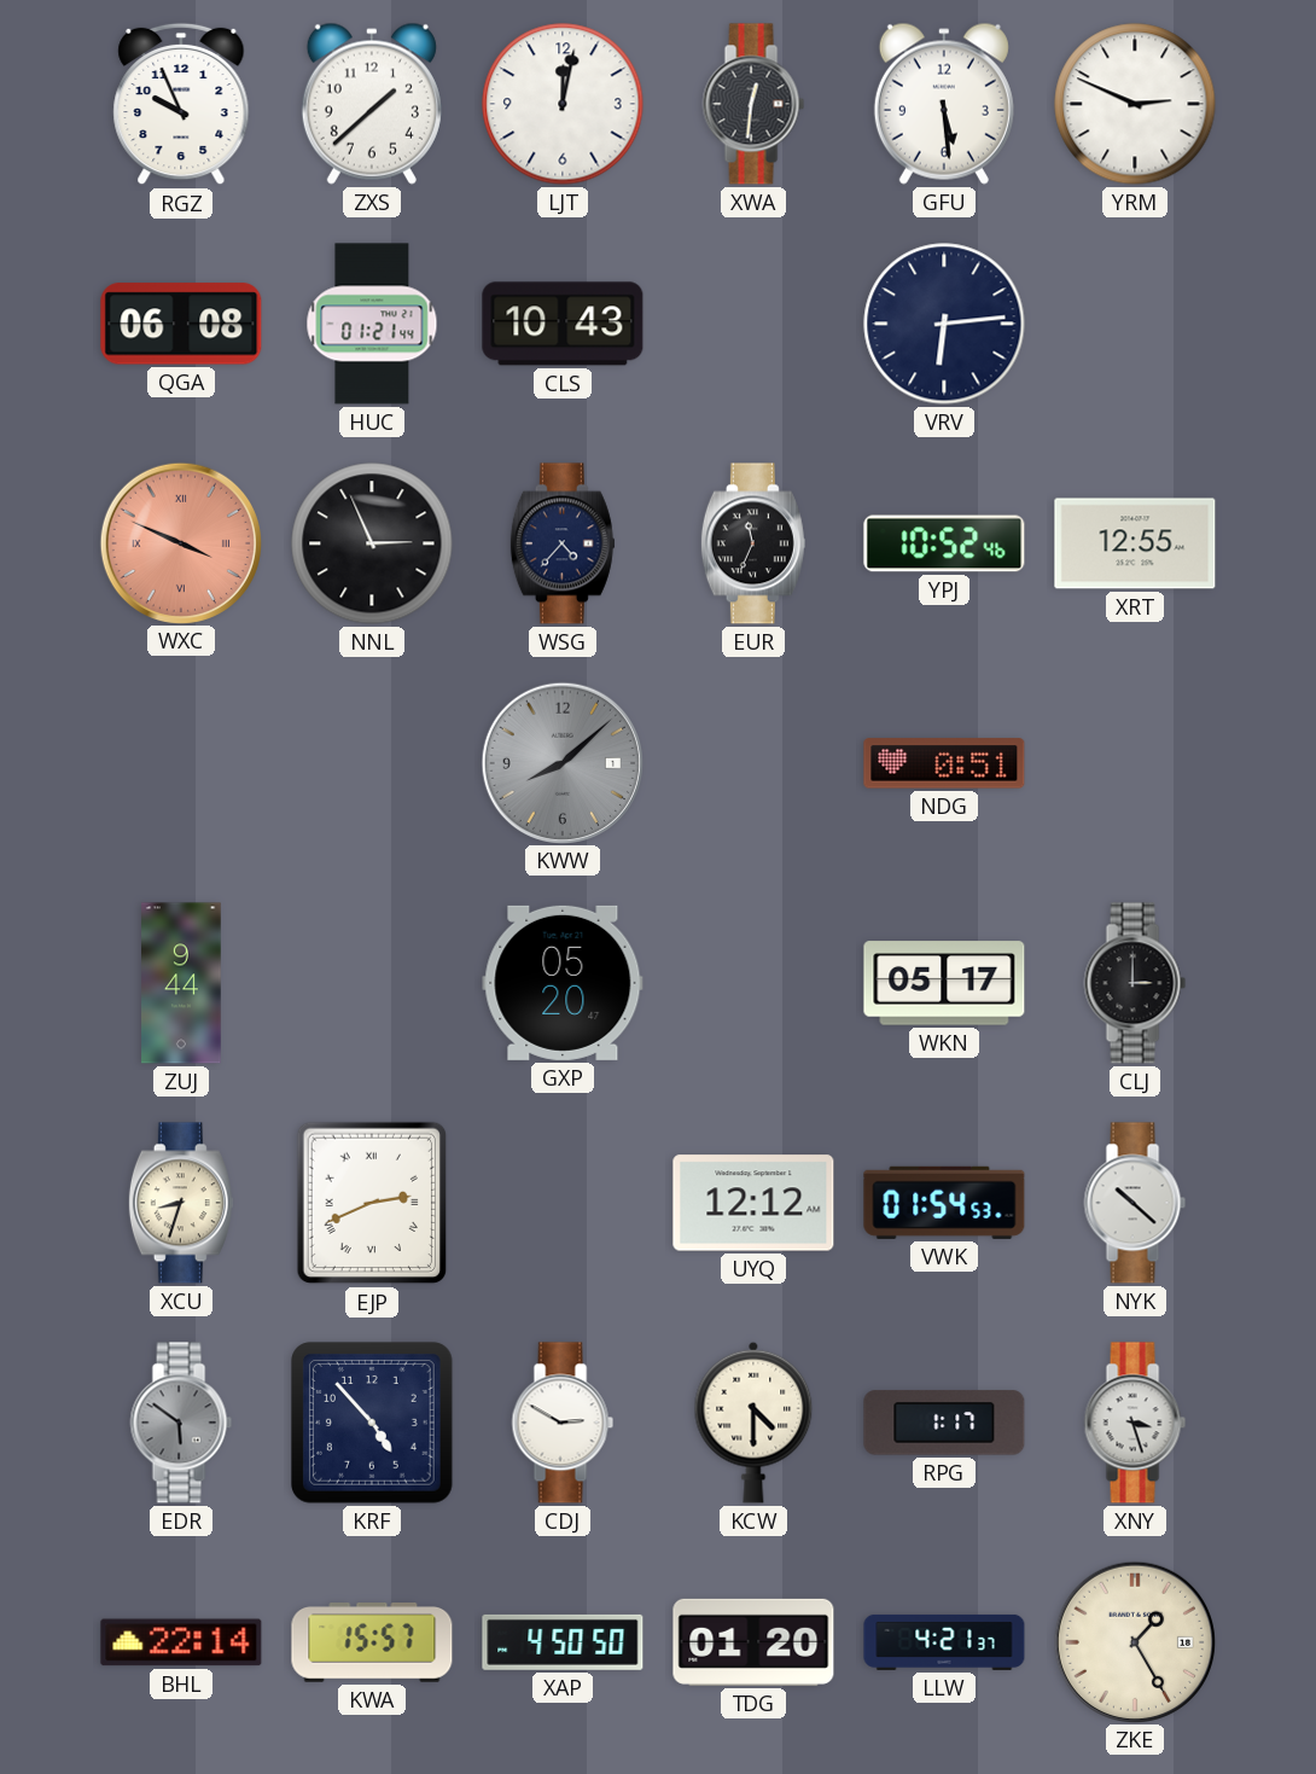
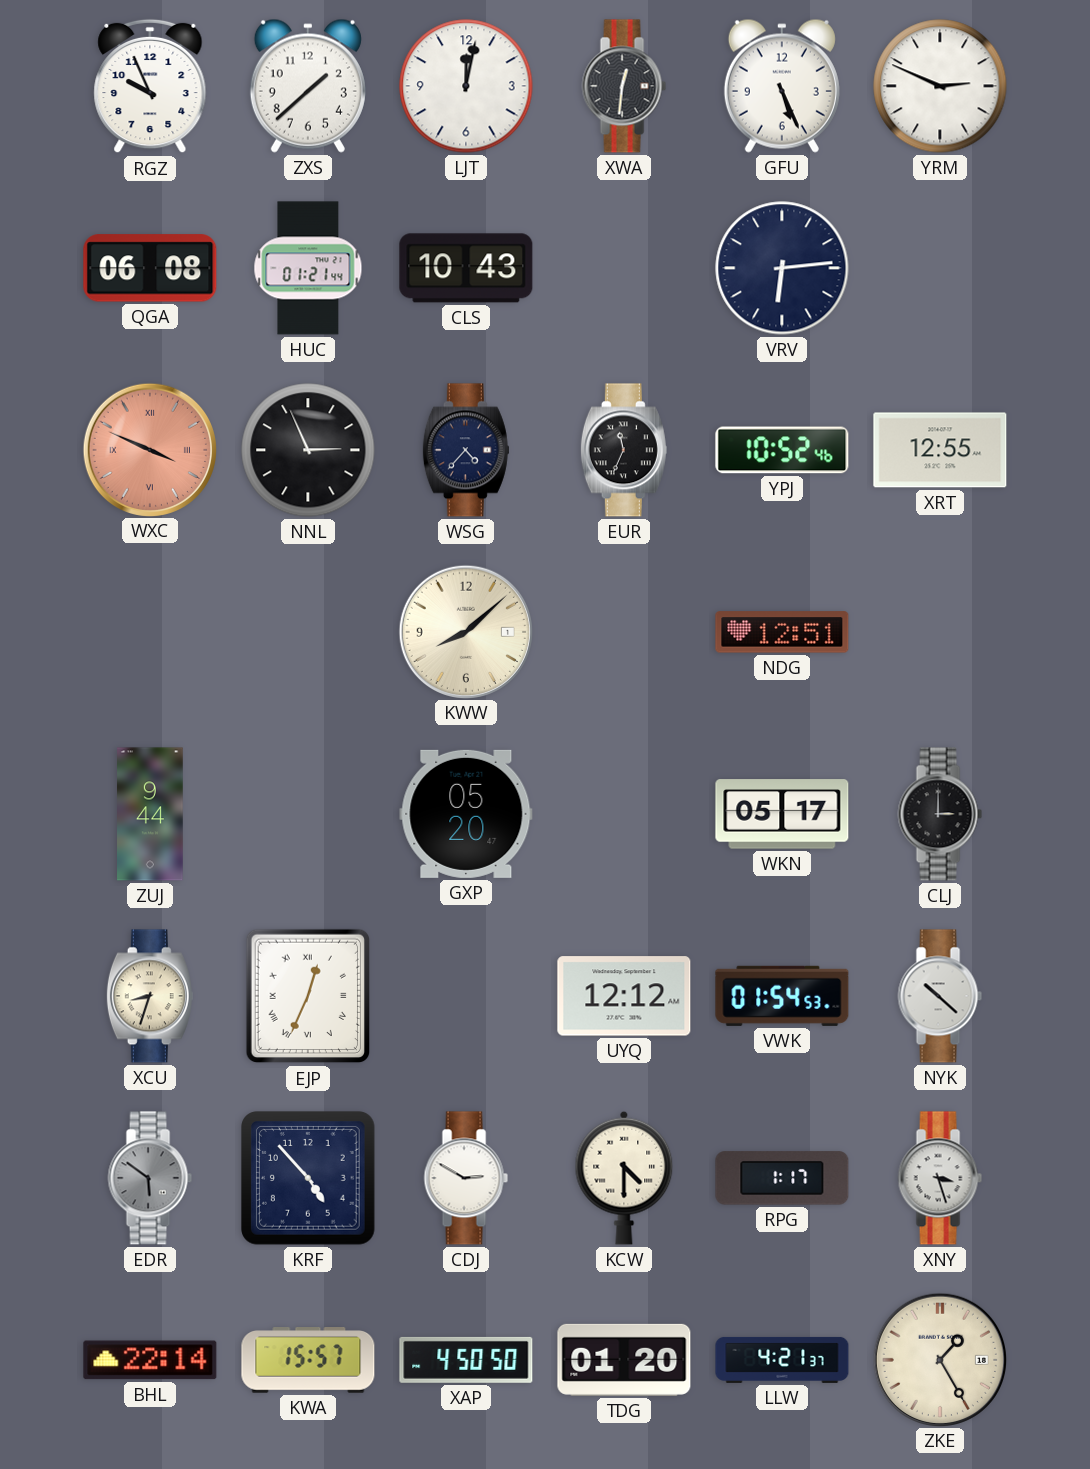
GFU: 5:29 -> 5:26 (782, 86)
KWW dial: grey -> cream (465, 631)
NDG: 0:51 -> 12:51 (782, 632)
EJP: 2:41 -> 12:34 (308, 996)
